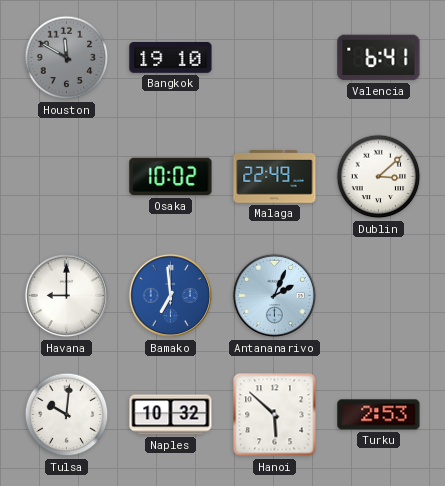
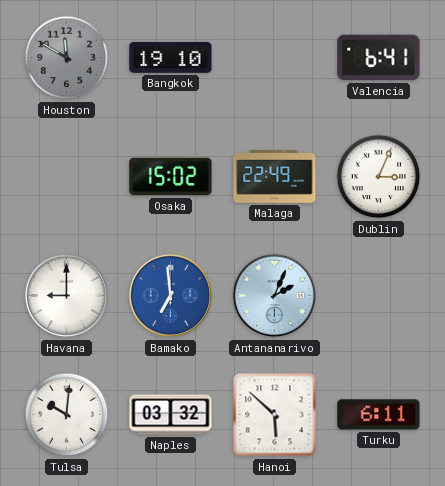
Osaka: 10:02 -> 15:02 (171, 177)
Dublin: 3:08 -> 3:04 (379, 177)
Naples: 10:32 -> 03:32 (171, 415)
Turku: 2:53 -> 6:11 (379, 415)
